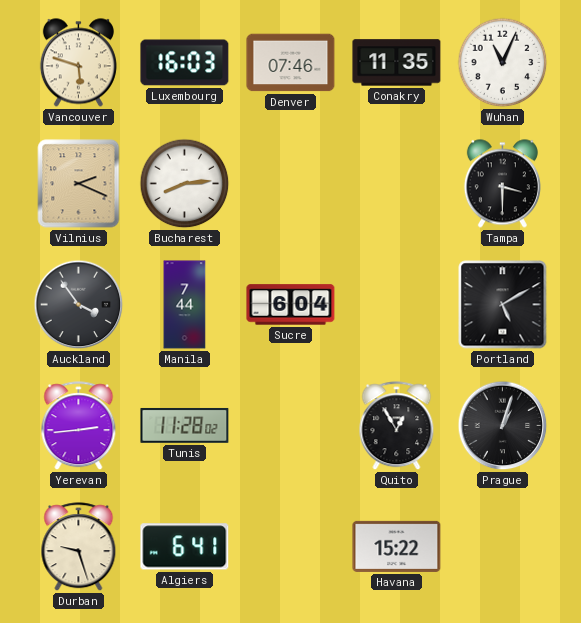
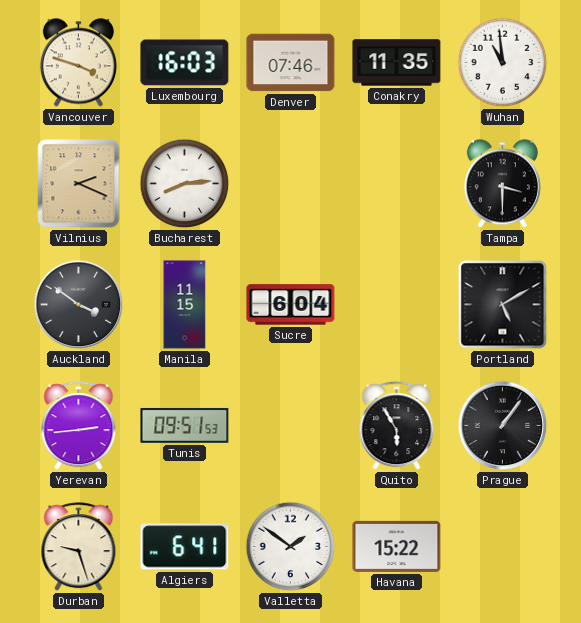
Vancouver: 5:48 -> 3:48 (78, 63)
Wuhan: 11:04 -> 10:59 (503, 63)
Auckland: 3:54 -> 3:51 (79, 305)
Manila: 7:44 -> 11:15 (185, 305)
Tunis: 11:28 -> 09:51 (185, 425)
Quito: 12:55 -> 5:55 (397, 426)
Prague: 1:03 -> 1:06 (503, 426)
Valletta: none -> 1:51 (291, 547)
